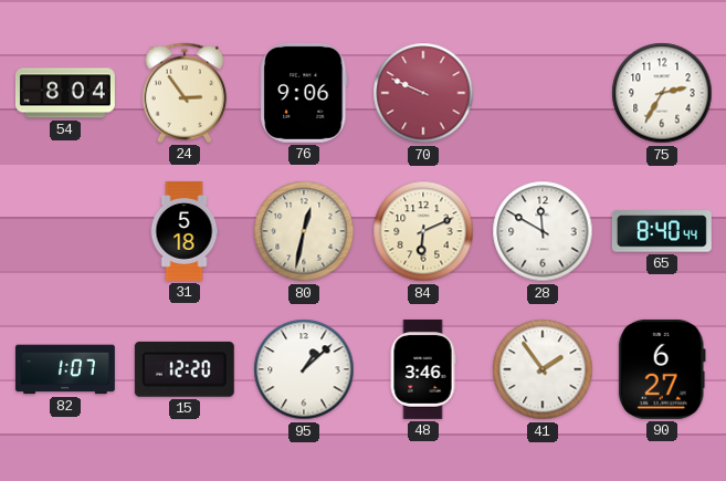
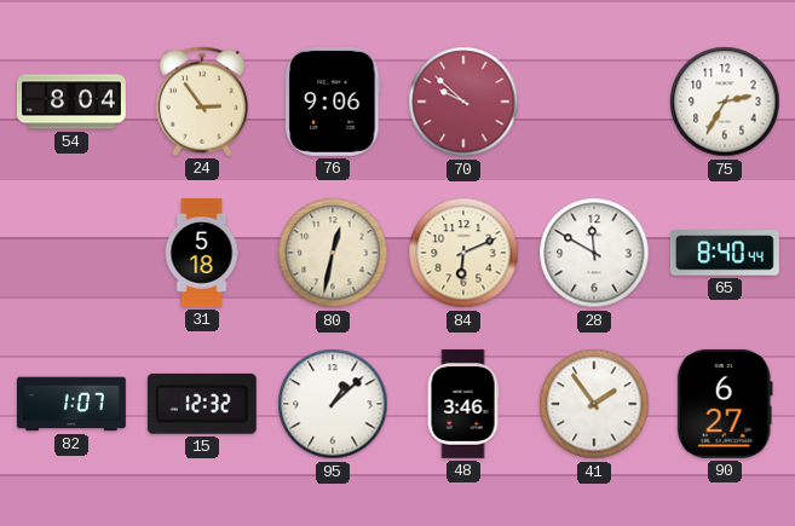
70: 9:49 -> 9:52 (463, 102)
15: 12:20 -> 12:32 (202, 404)
